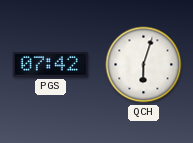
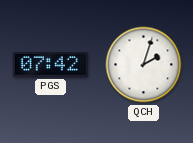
QCH: 6:03 -> 2:03 (144, 65)
